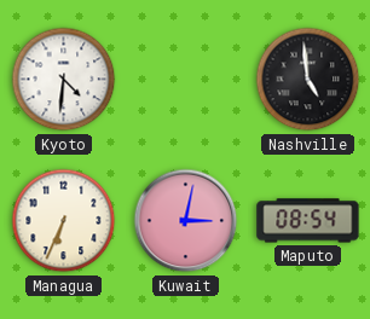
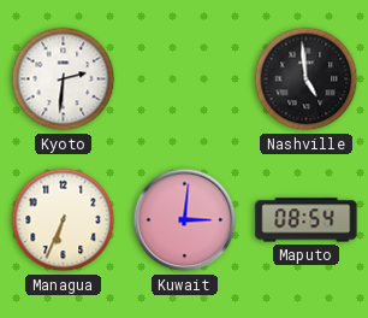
Kyoto: 4:31 -> 2:31 (64, 79)
Kuwait: 3:02 -> 3:01 (185, 220)
